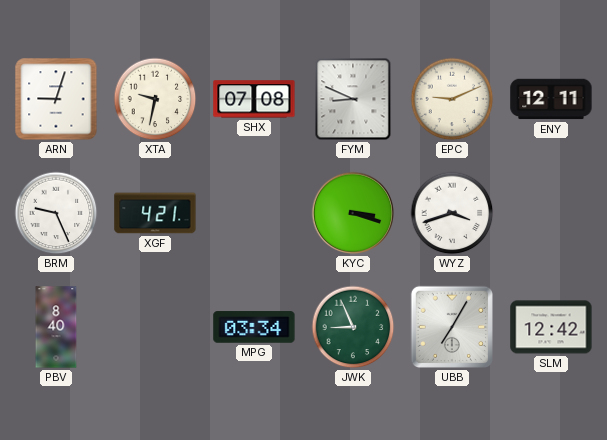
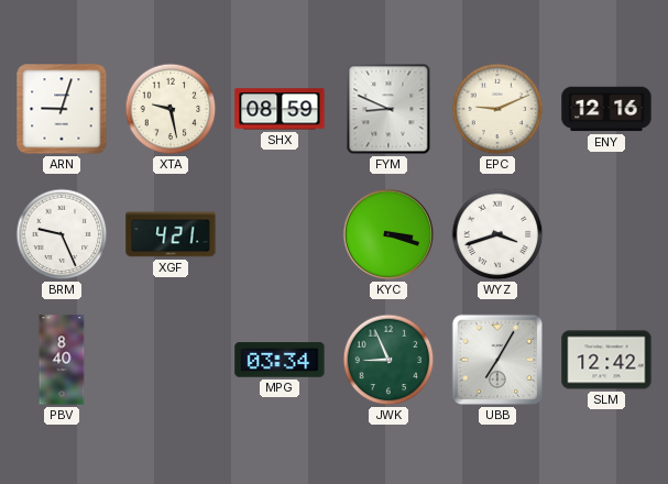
XTA: 9:32 -> 9:28 (171, 109)
SHX: 07:08 -> 08:59 (280, 109)
ENY: 12:11 -> 12:16 (606, 109)
